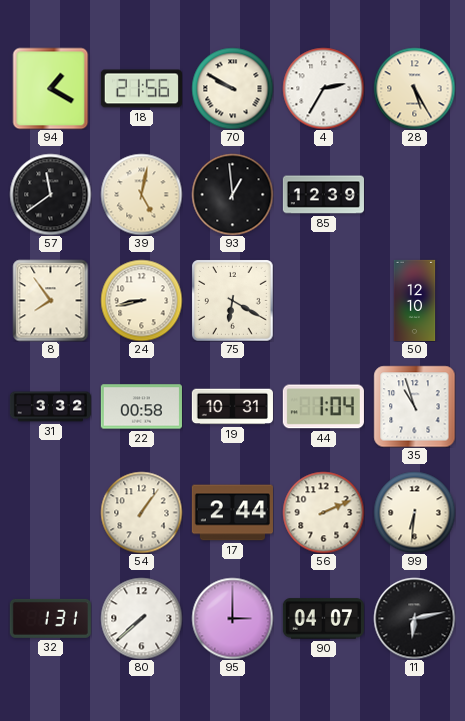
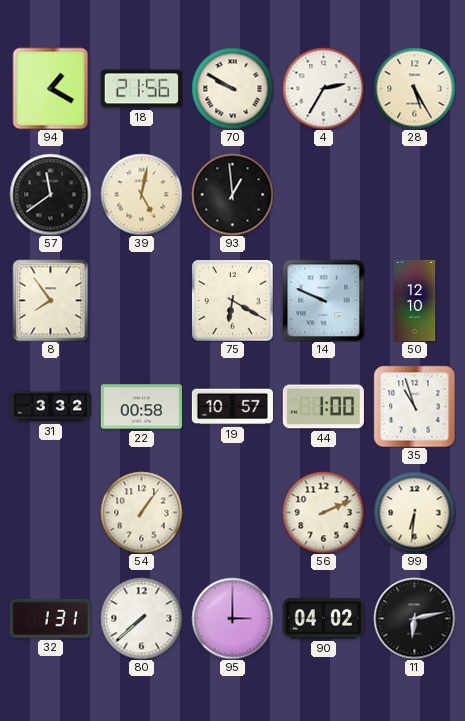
85: 12:39 -> none (323, 195)
24: 8:43 -> none (141, 300)
14: none -> 9:49 (323, 300)
19: 10:31 -> 10:57 (232, 407)
44: 1:04 -> 1:00 (323, 407)
17: 2:44 -> none (232, 513)
90: 04:07 -> 04:02 (323, 619)
